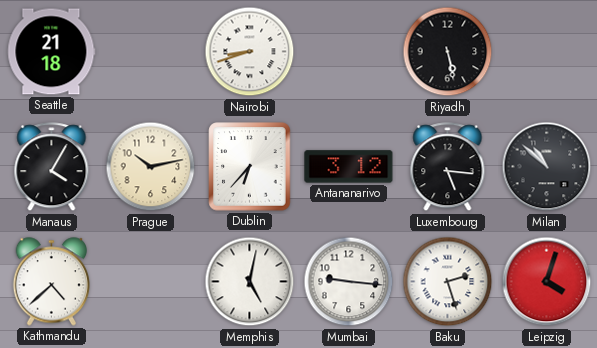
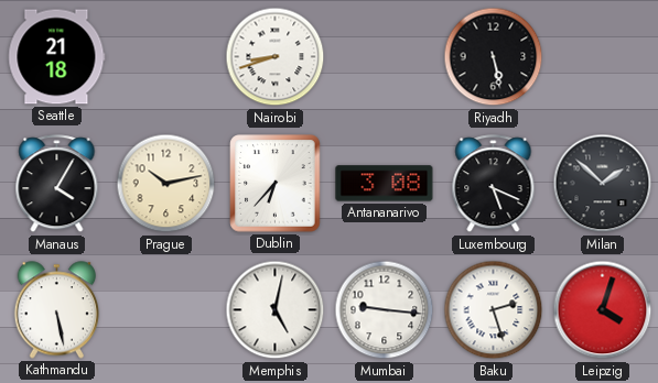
Antananarivo: 3:12 -> 3:08 (385, 184)
Luxembourg: 5:16 -> 5:19 (494, 184)
Milan: 10:52 -> 1:52 (603, 184)
Kathmandu: 4:38 -> 5:28 (56, 310)
